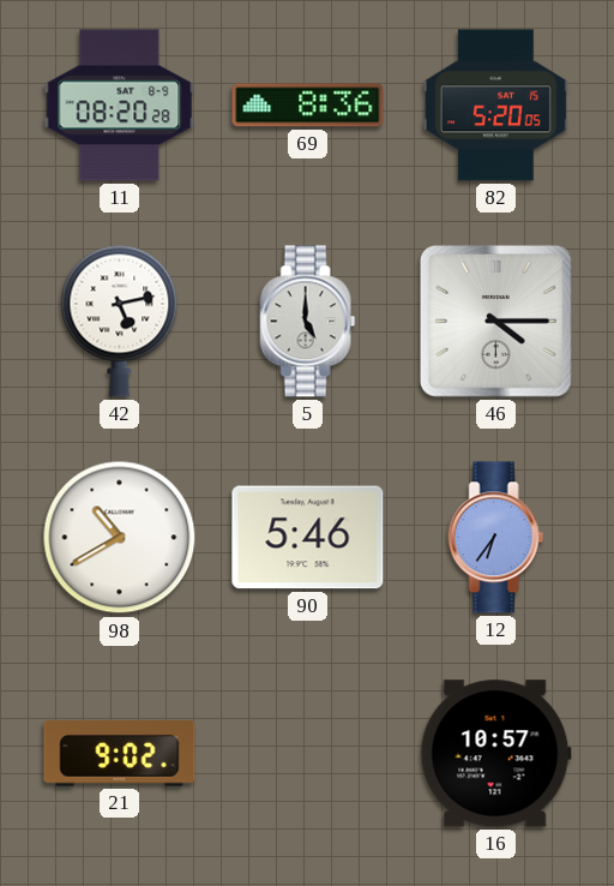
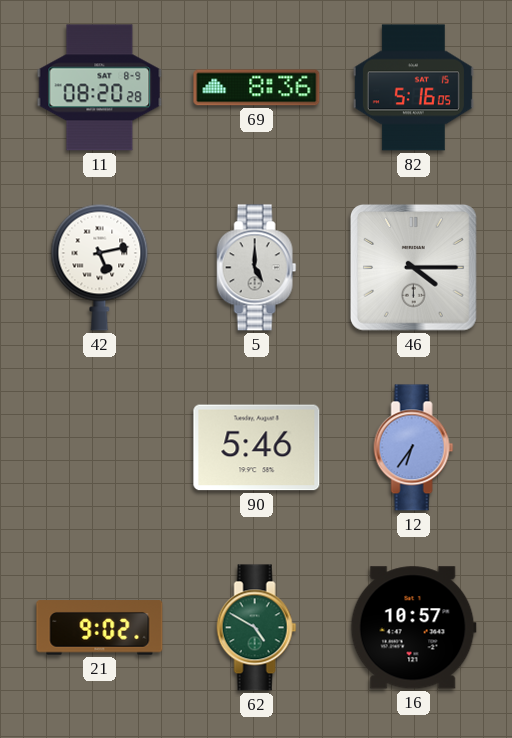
82: 5:20 -> 5:16 (413, 88)
98: 10:40 -> none (120, 538)
62: none -> 4:50 (257, 628)
